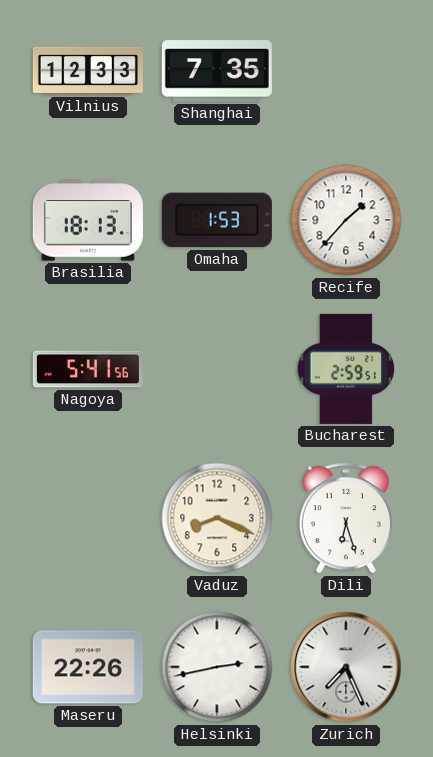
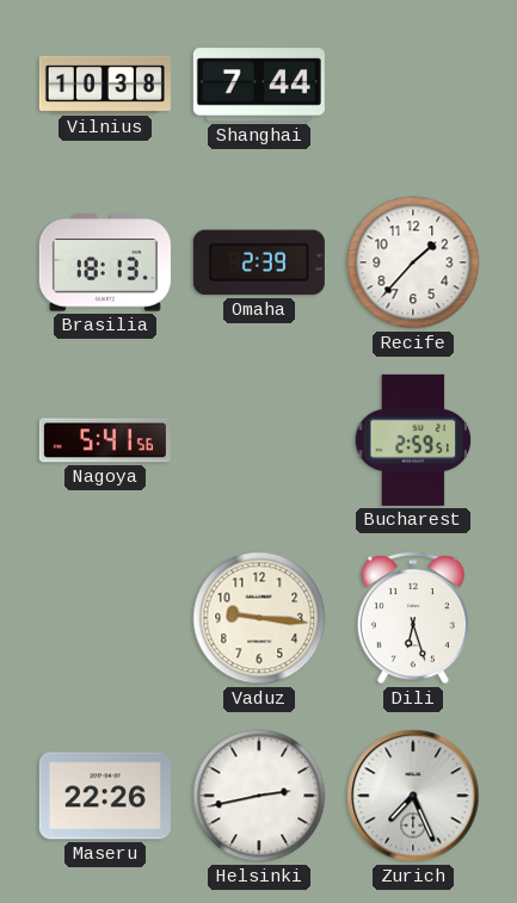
Vilnius: 12:33 -> 10:38 (105, 85)
Shanghai: 7:35 -> 7:44 (259, 85)
Omaha: 1:53 -> 2:39 (259, 262)
Vaduz: 8:19 -> 9:16 (259, 618)
